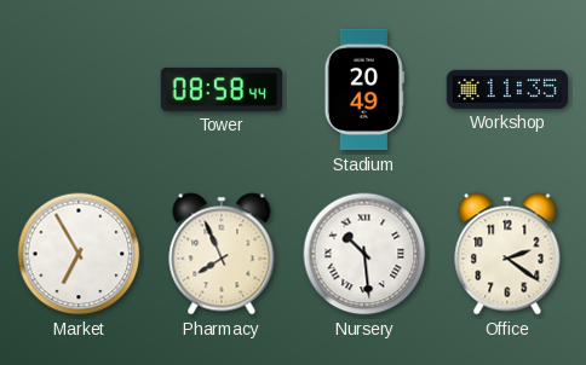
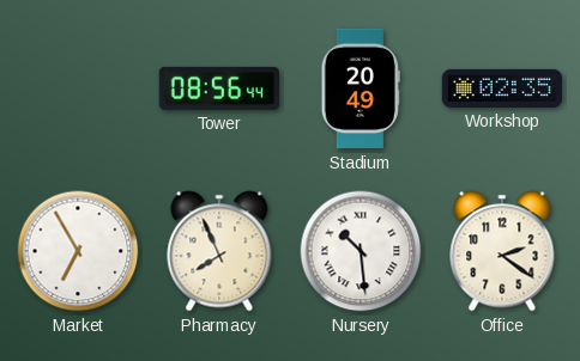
Tower: 08:58 -> 08:56 (219, 88)
Workshop: 11:35 -> 02:35 (502, 88)
